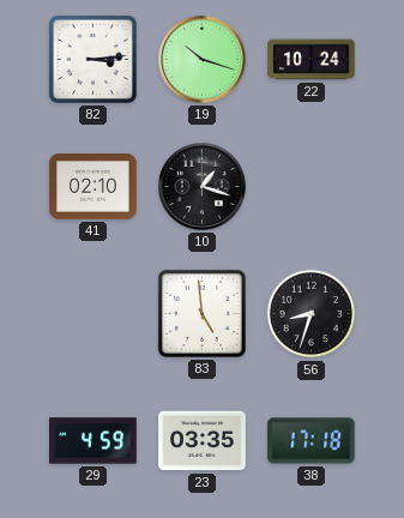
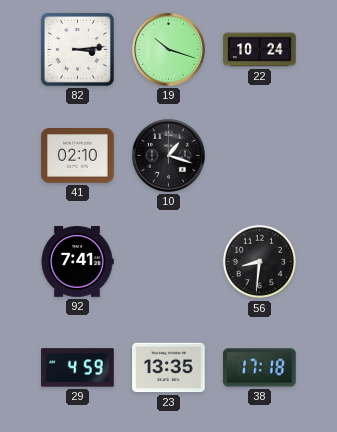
92: none -> 7:41 (77, 262)
83: 4:59 -> none (201, 313)
56: 8:33 -> 8:31 (260, 262)
23: 03:35 -> 13:35 (169, 368)
